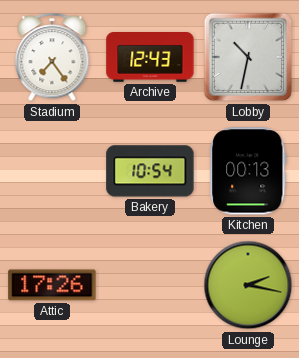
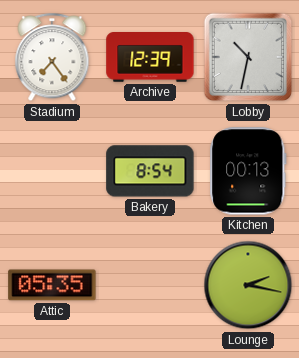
Archive: 12:43 -> 12:39 (150, 58)
Bakery: 10:54 -> 8:54 (150, 171)
Attic: 17:26 -> 05:35 (52, 285)
